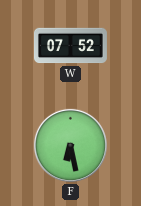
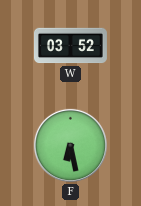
W: 07:52 -> 03:52 (70, 46)
